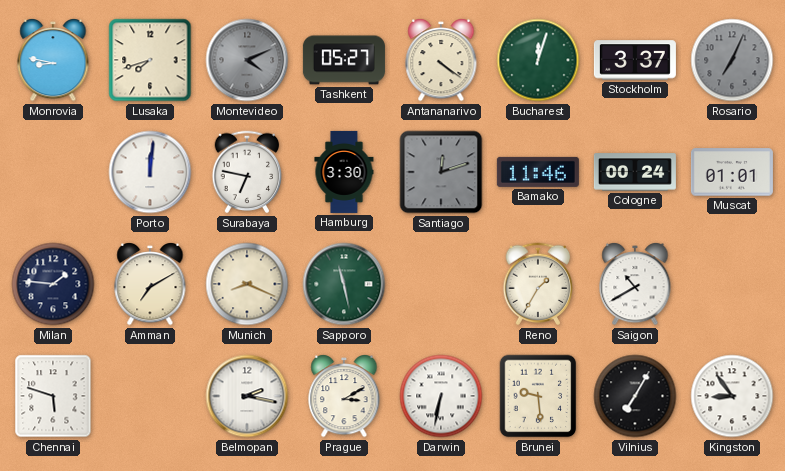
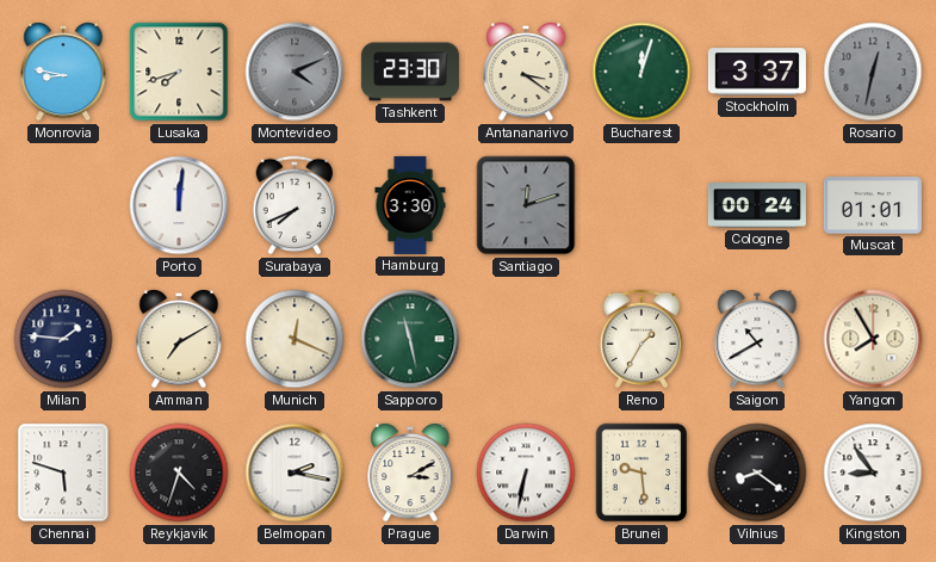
Tashkent: 05:27 -> 23:30 (410, 72)
Antananarivo: 4:21 -> 3:21 (526, 73)
Rosario: 7:04 -> 12:32 (873, 72)
Surabaya: 6:47 -> 7:41 (295, 205)
Bamako: 11:46 -> none (538, 172)
Munich: 8:19 -> 12:19 (295, 339)
Yangon: none -> 7:55 (873, 339)
Reykjavik: none -> 4:33 (179, 473)
Vilnius: 7:05 -> 8:21 (757, 473)
